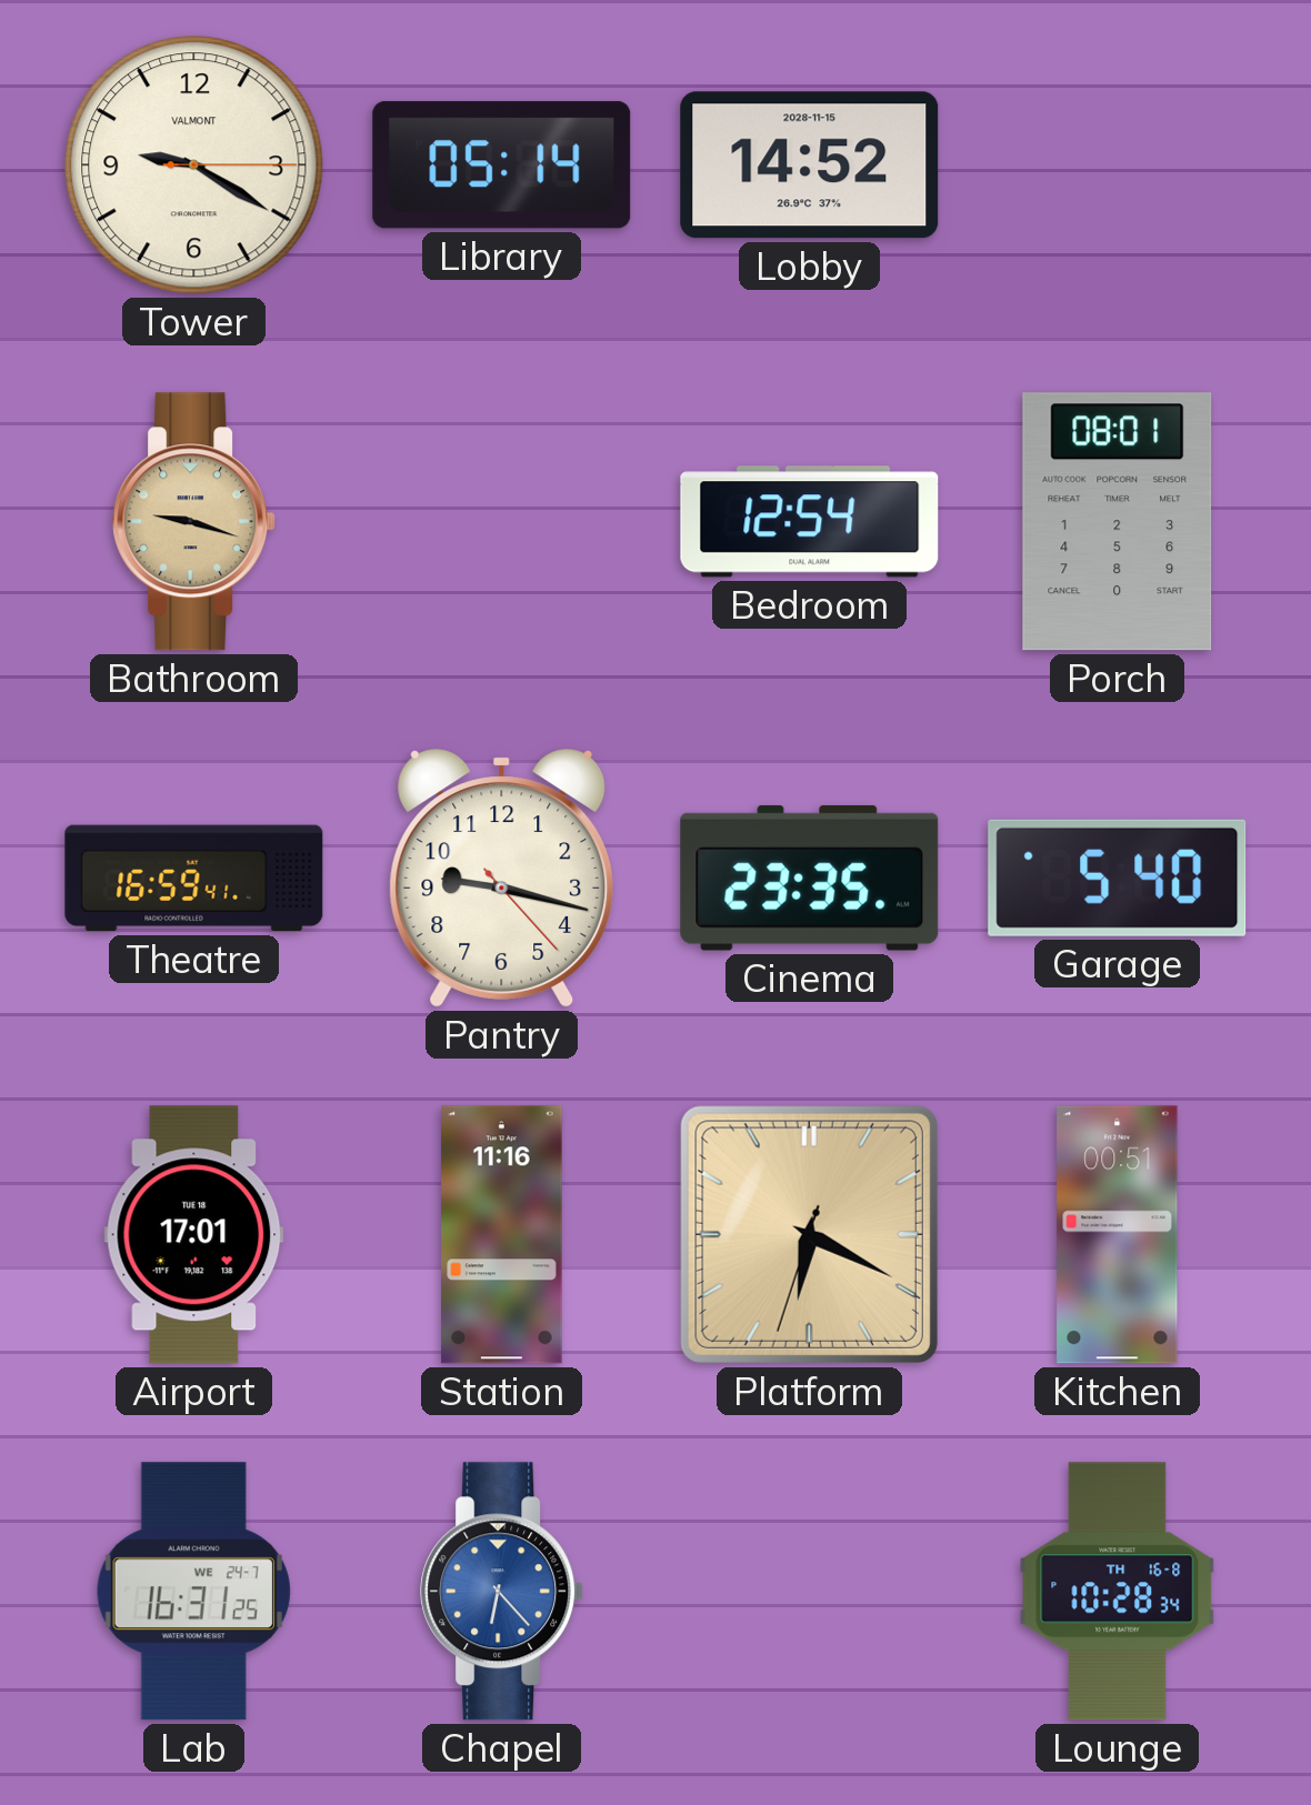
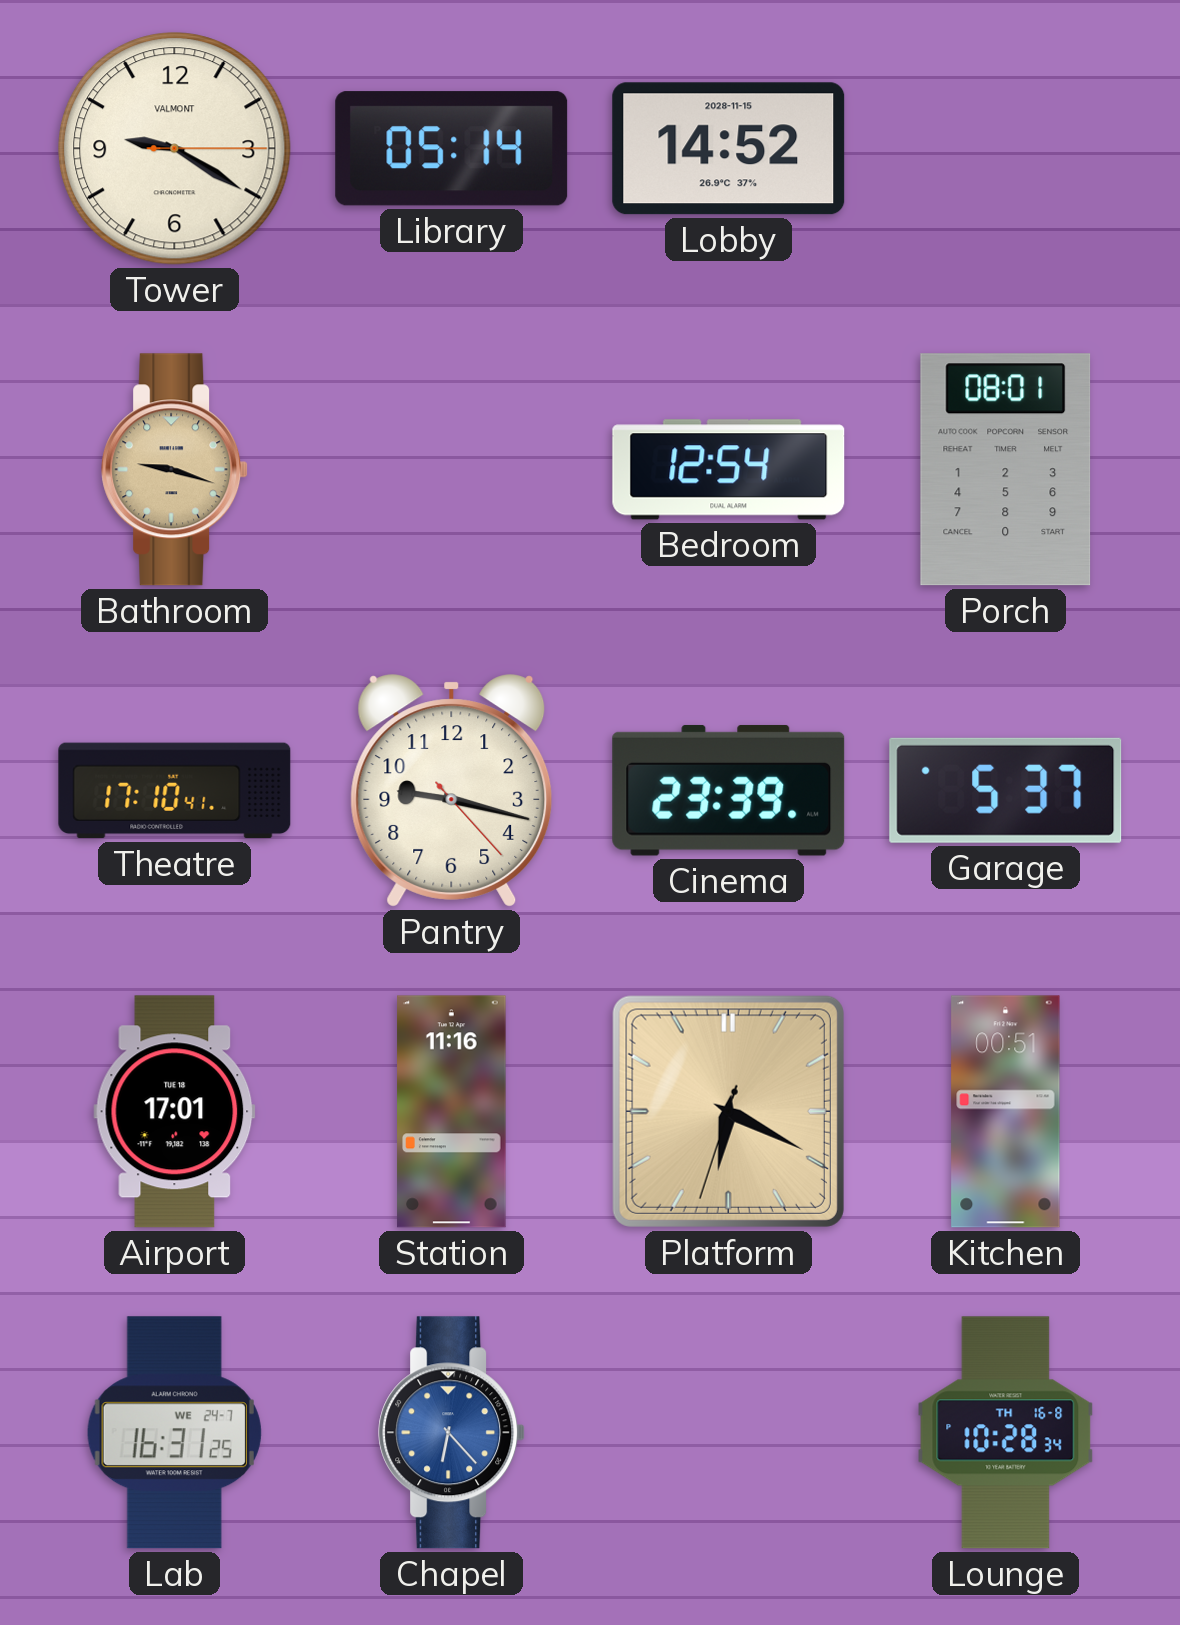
Theatre: 16:59 -> 17:10 (175, 791)
Cinema: 23:35 -> 23:39 (729, 790)
Garage: 5:40 -> 5:37 (1006, 790)
